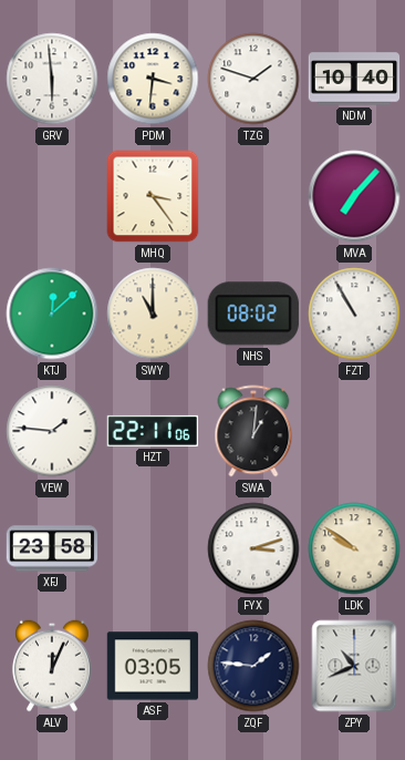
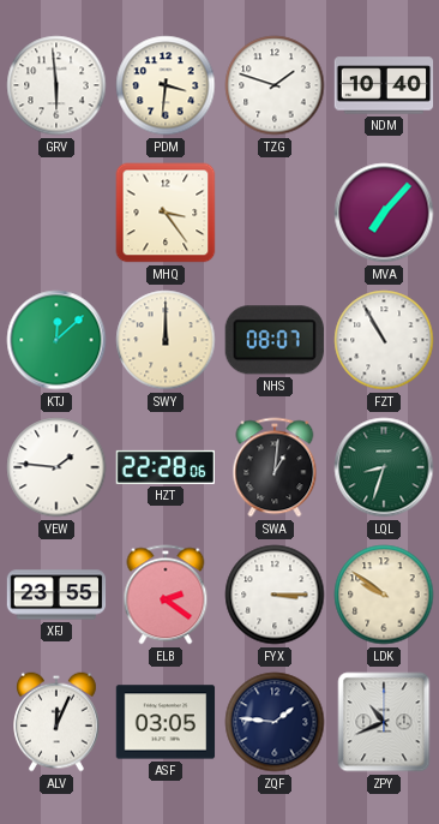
SWY: 11:00 -> 12:00 (166, 340)
NHS: 08:02 -> 08:07 (275, 340)
HZT: 22:11 -> 22:28 (164, 467)
LQL: none -> 8:33 (384, 467)
XFJ: 23:58 -> 23:55 (56, 595)
ELB: none -> 2:21 (166, 595)
FYX: 3:12 -> 3:15 (275, 595)
